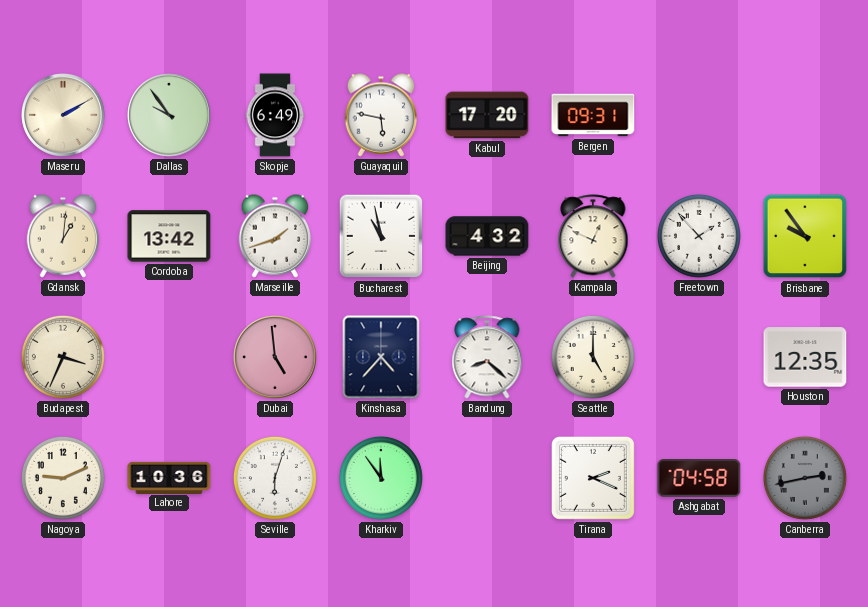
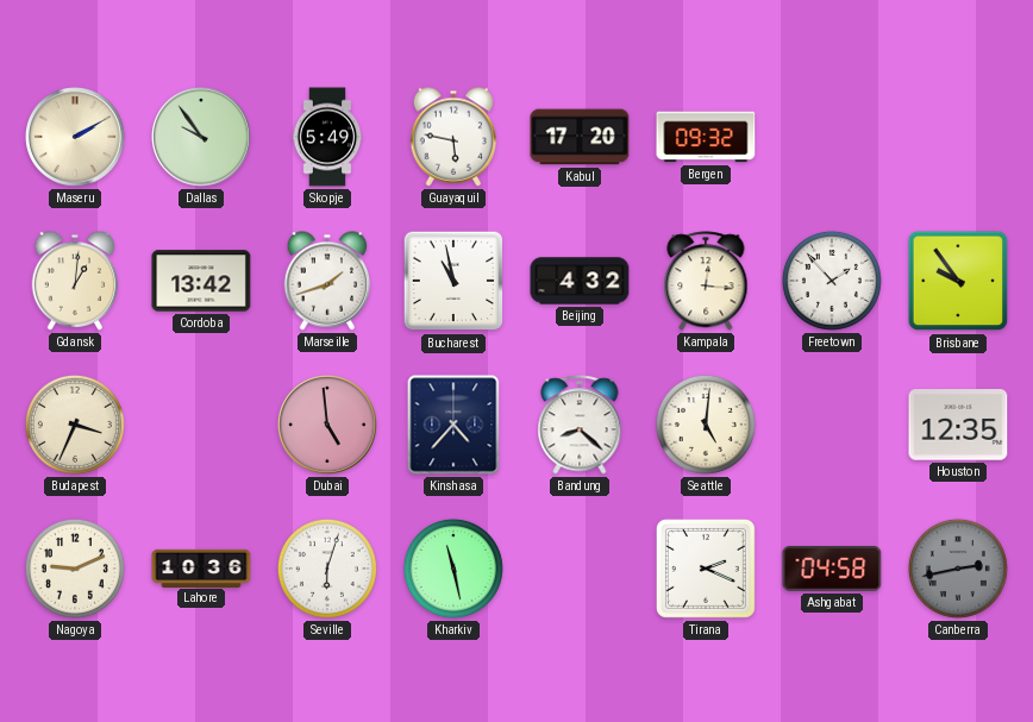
Skopje: 6:49 -> 5:49 (327, 137)
Bergen: 09:31 -> 09:32 (706, 137)
Kampala: 12:49 -> 12:16 (706, 281)
Seattle: 5:00 -> 5:01 (706, 425)
Kharkiv: 11:54 -> 11:28 (453, 569)
